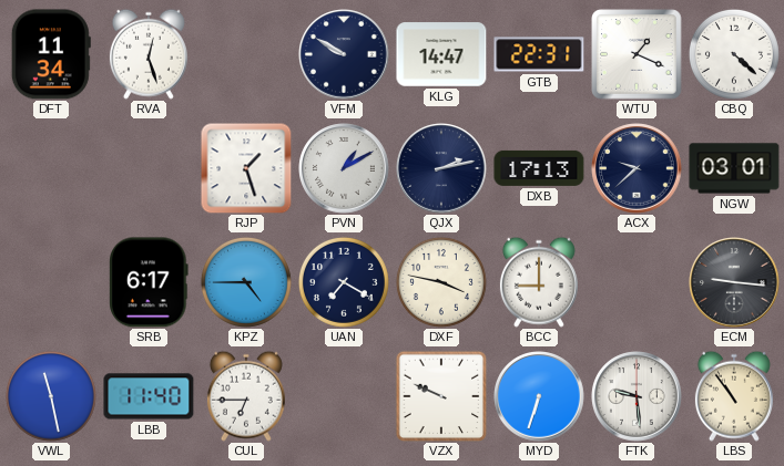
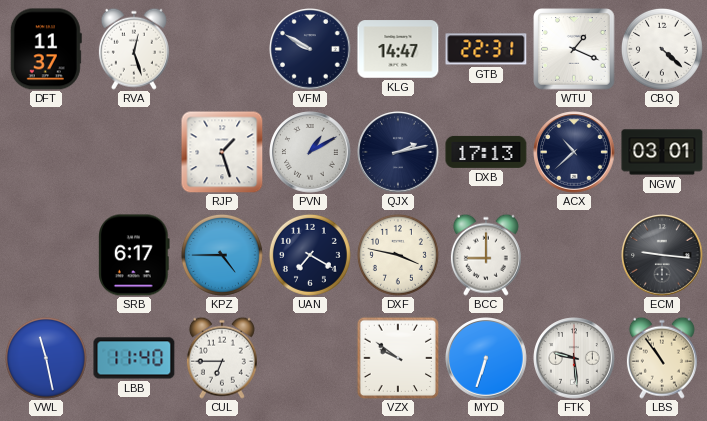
DFT: 11:34 -> 11:37 (46, 49)
ACX: 9:38 -> 10:38 (574, 152)
VZX: 9:49 -> 9:51 (398, 358)
